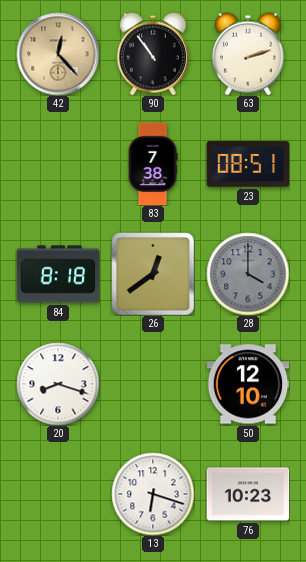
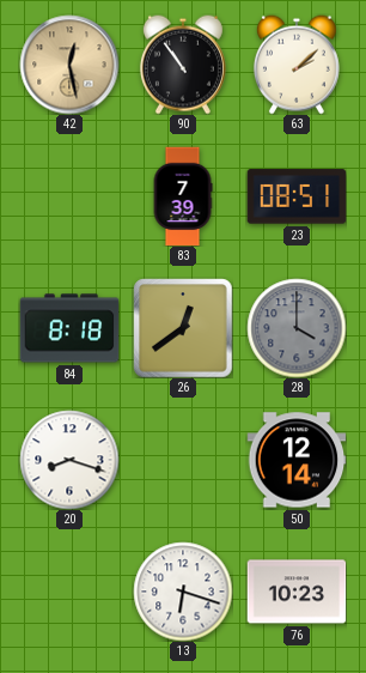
42: 12:23 -> 12:28 (69, 65)
63: 2:12 -> 2:08 (297, 65)
83: 7:38 -> 7:39 (183, 196)
50: 12:10 -> 12:14 (297, 460)
